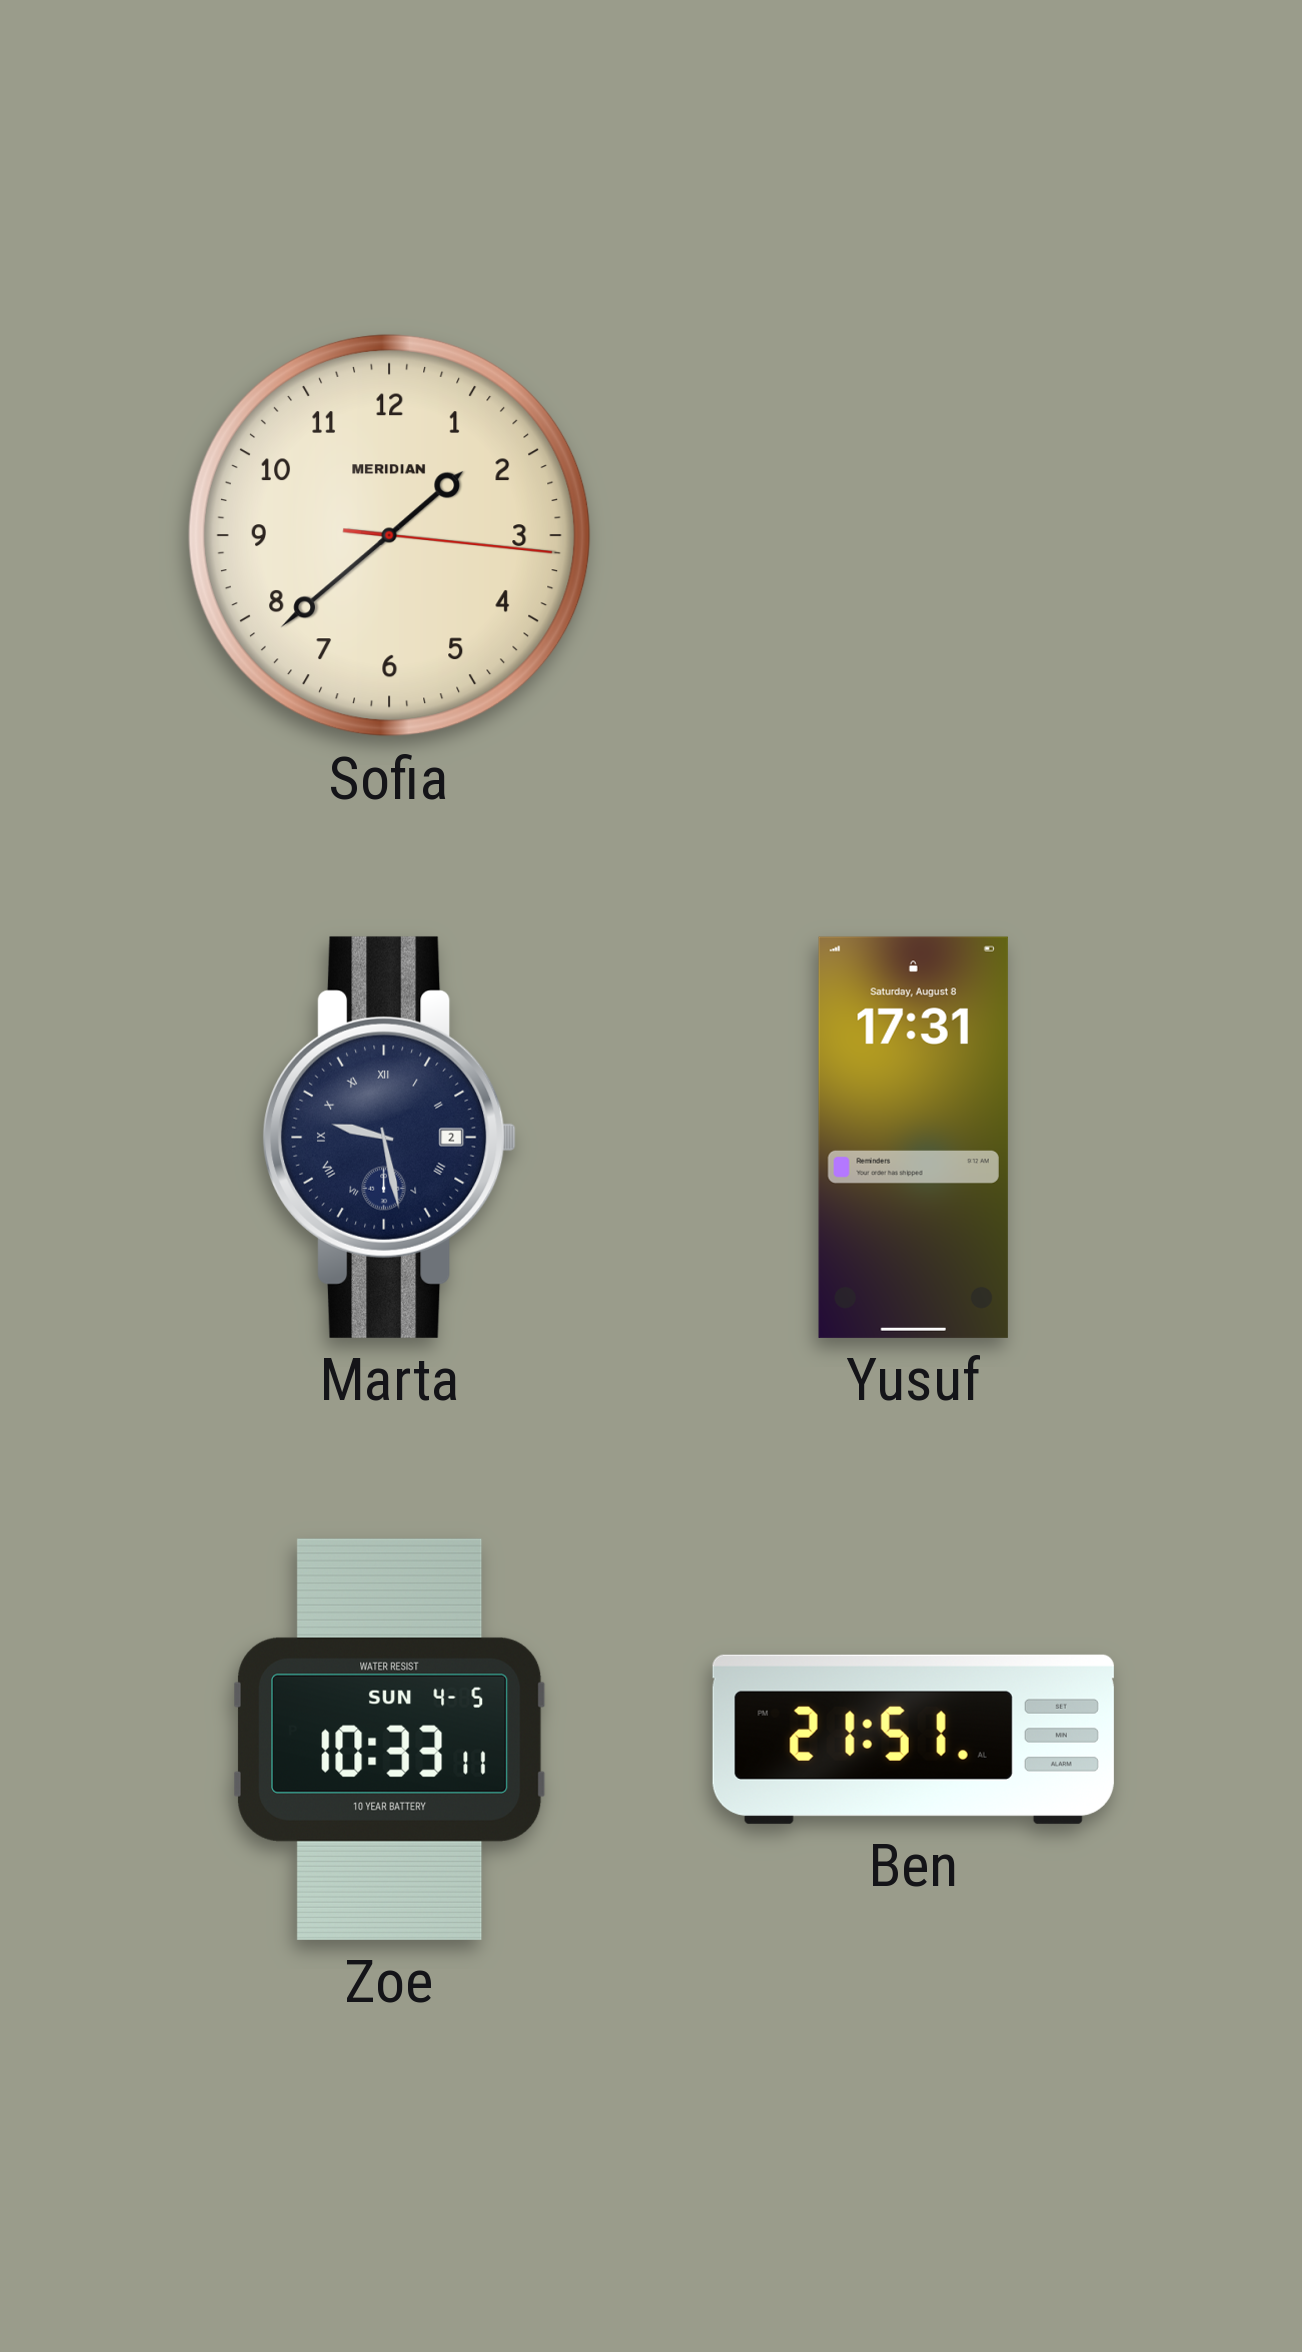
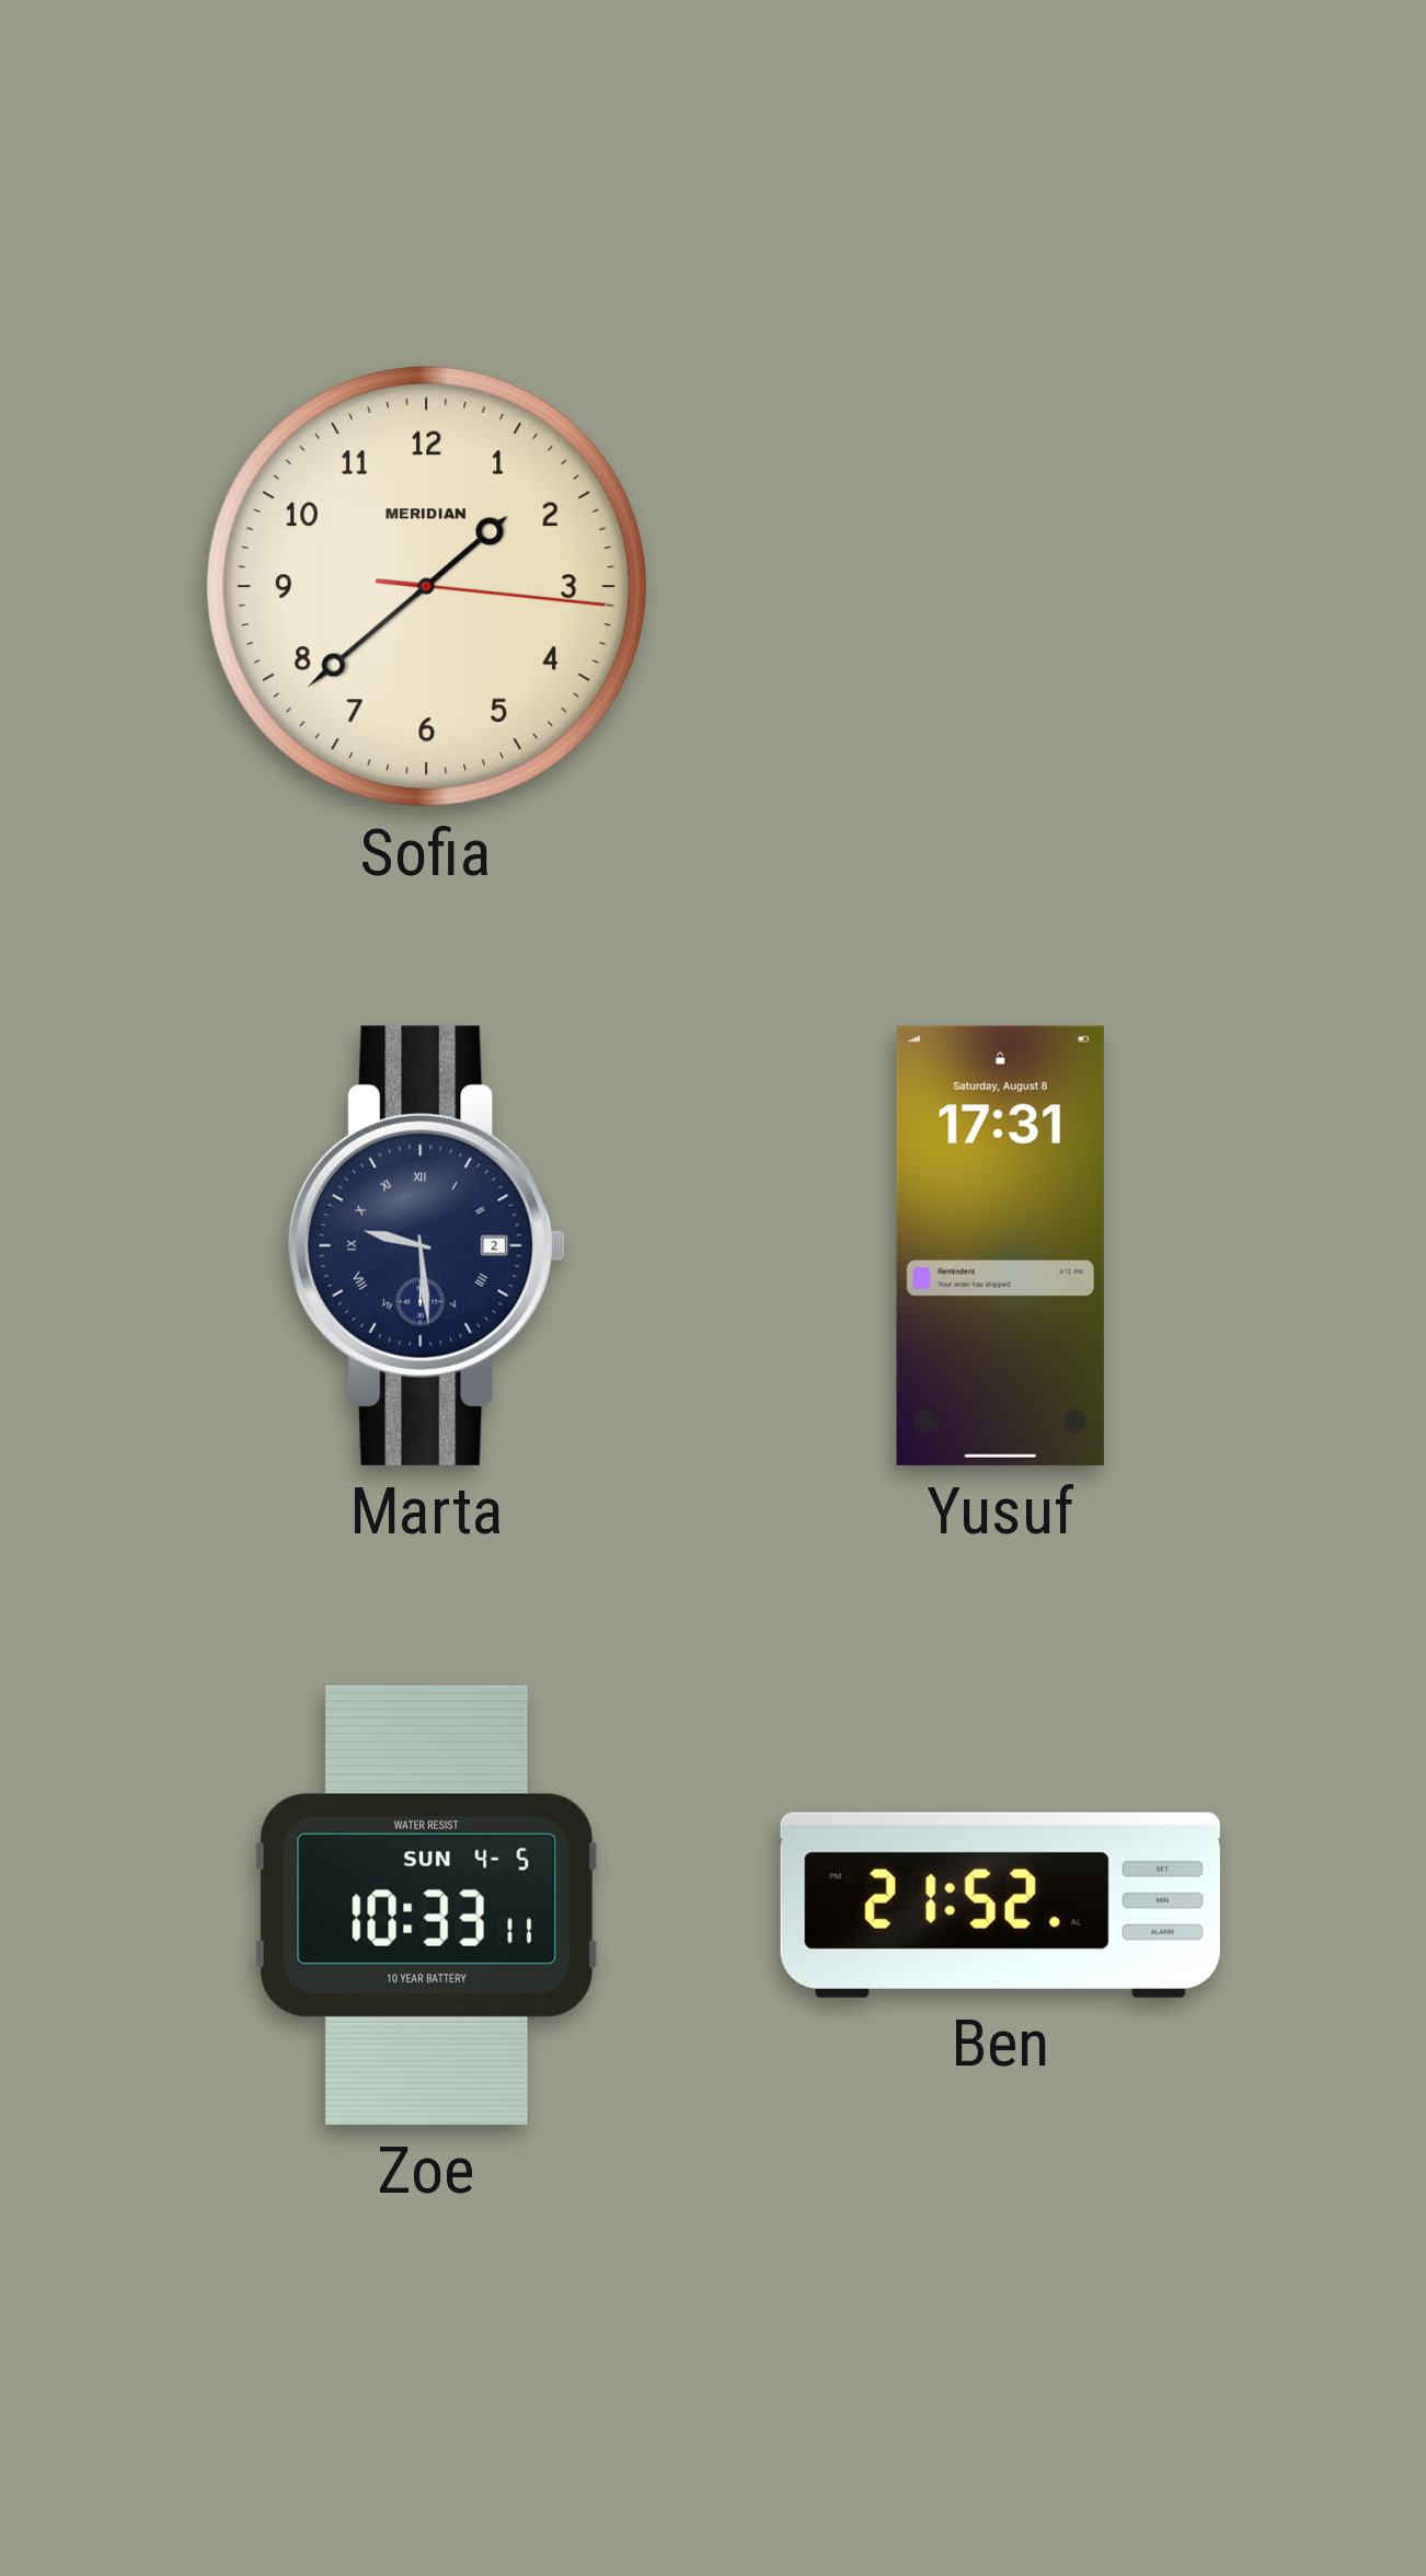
Marta: 9:28 -> 9:29 (427, 1245)
Ben: 21:51 -> 21:52 (1000, 1905)
